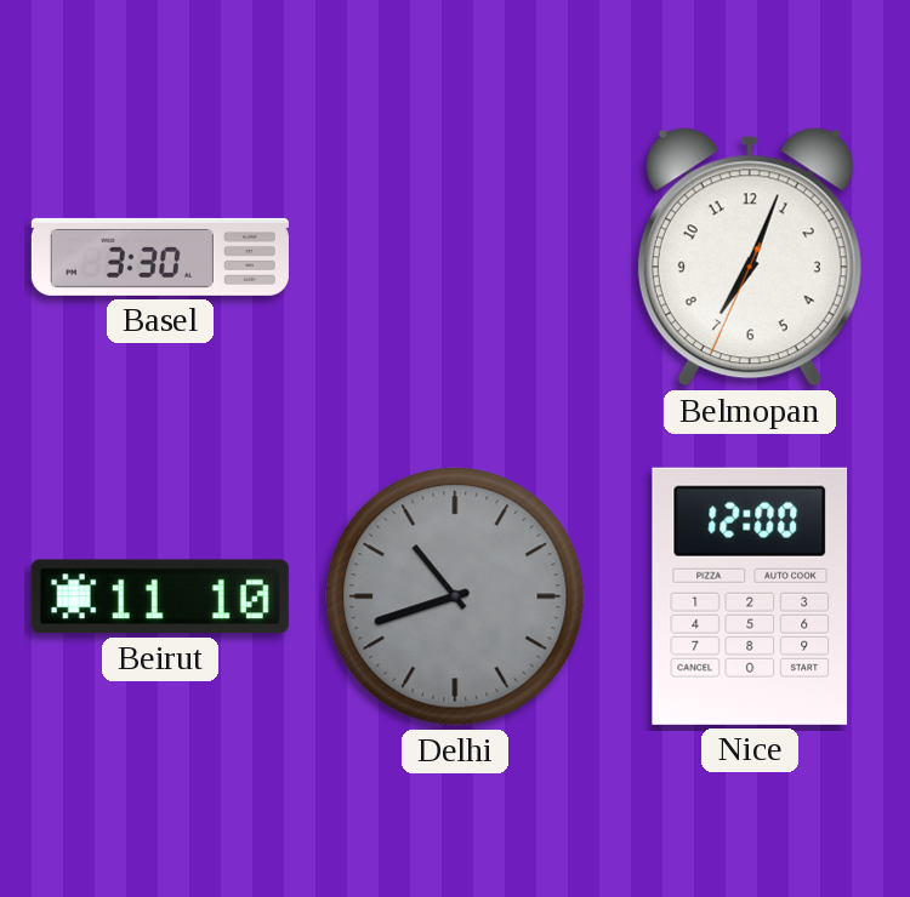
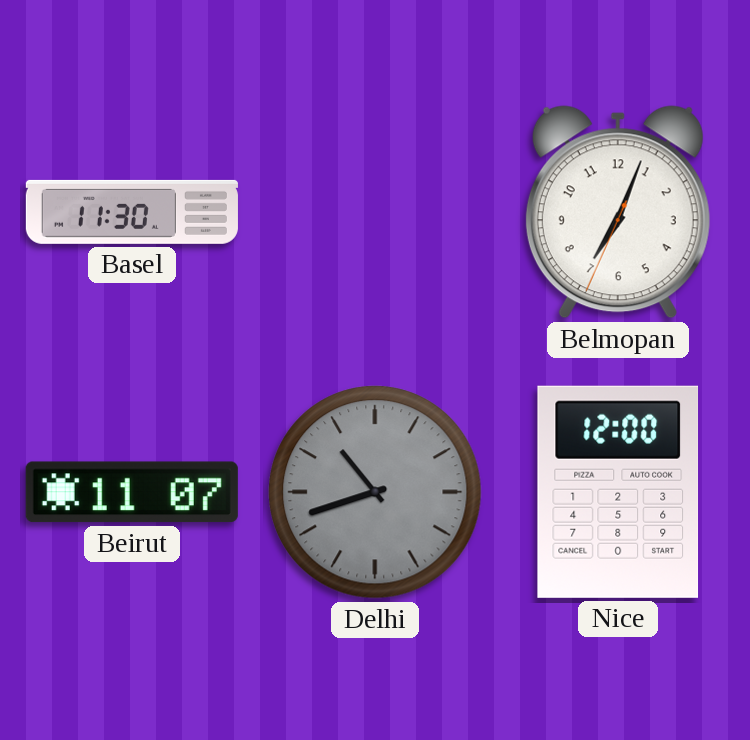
Basel: 3:30 -> 11:30 (132, 212)
Beirut: 11:10 -> 11:07 (132, 492)
